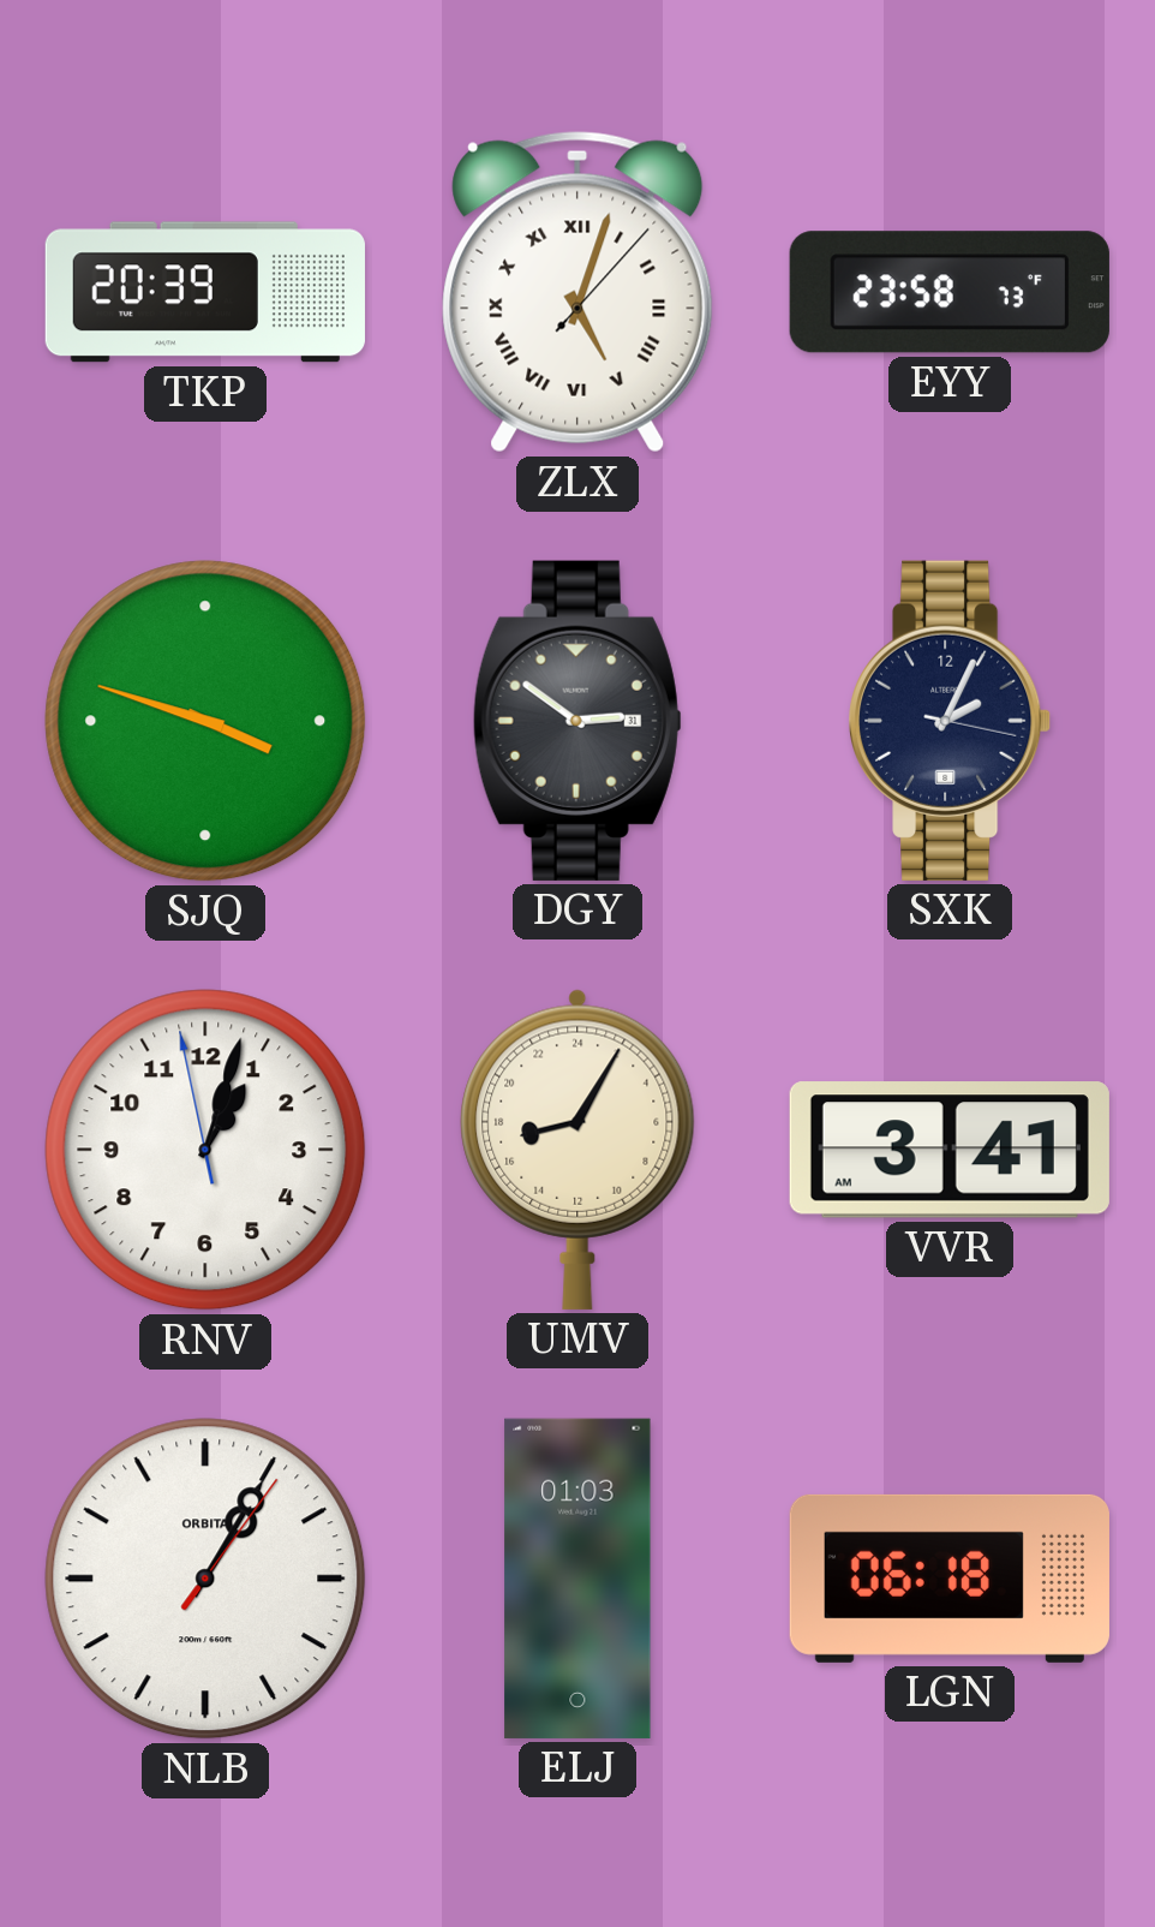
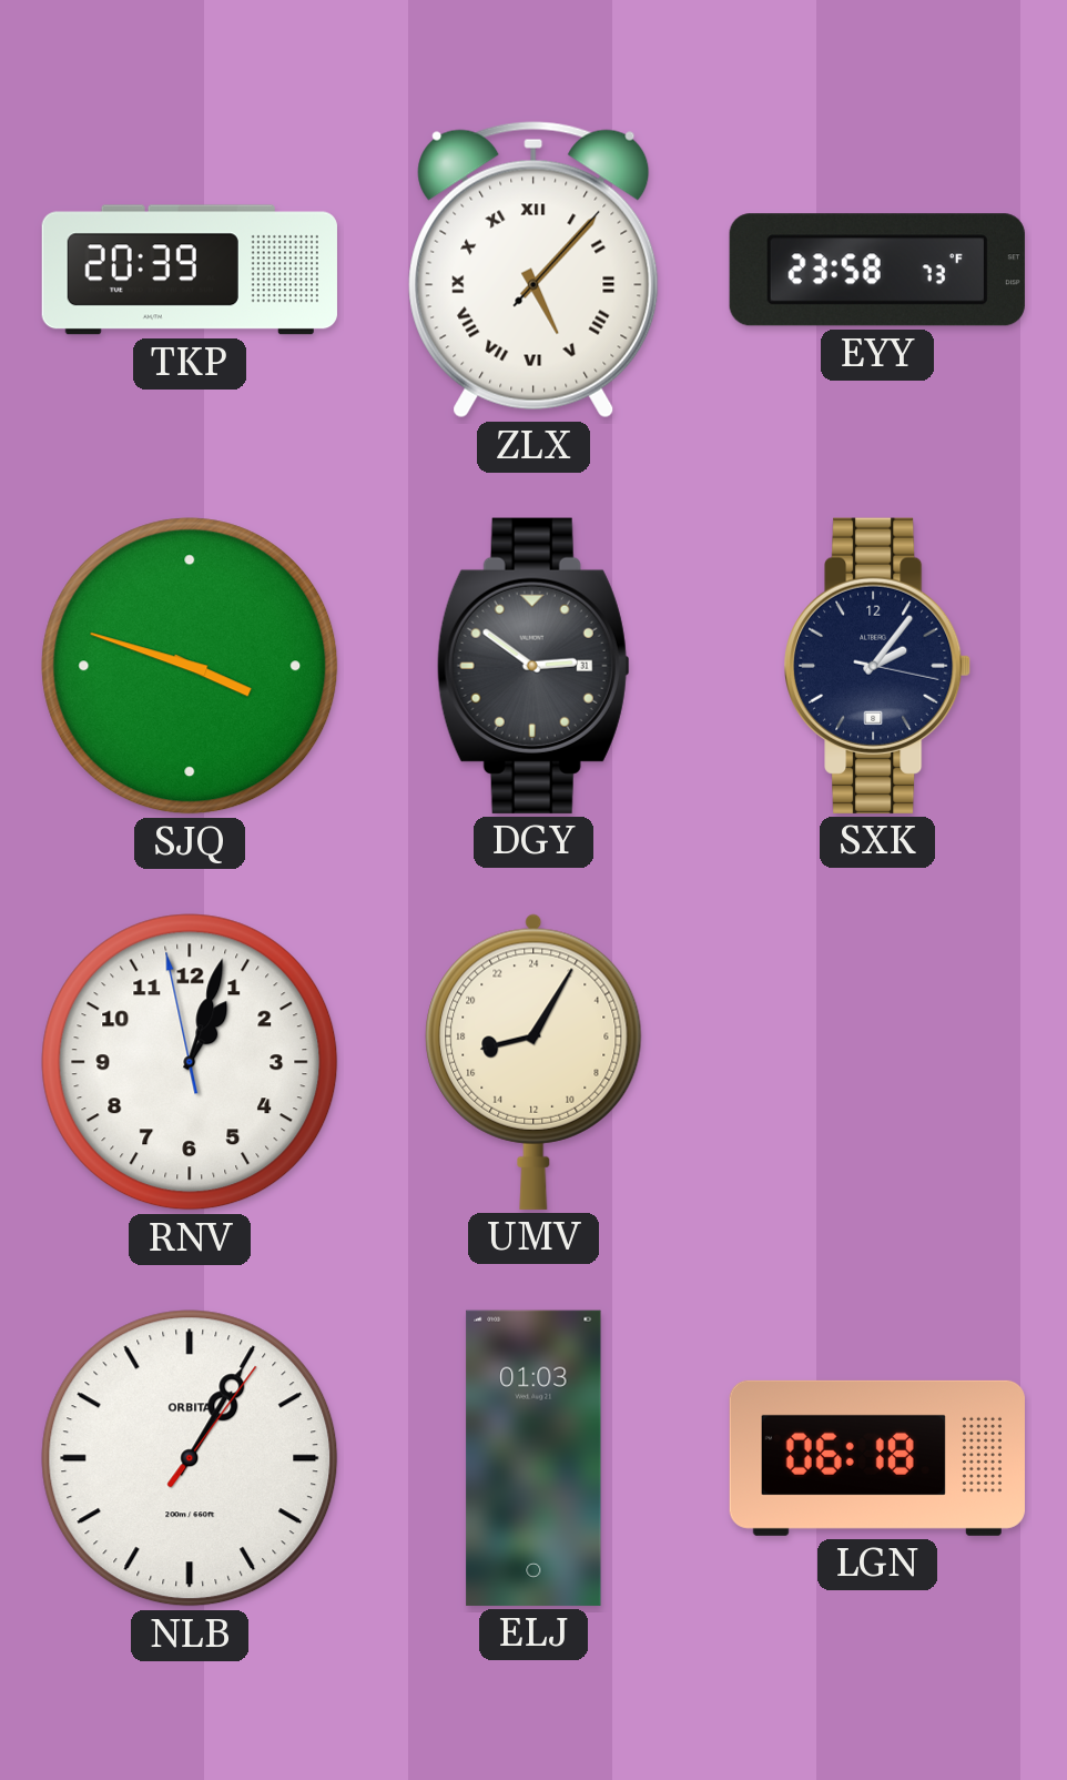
ZLX: 5:03 -> 5:07 (533, 270)
SXK: 2:04 -> 2:06 (878, 666)
VVR: 3:41 -> none (950, 1150)
